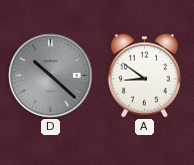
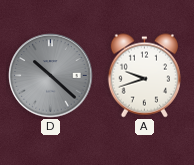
A: 8:51 -> 9:42 (144, 76)
